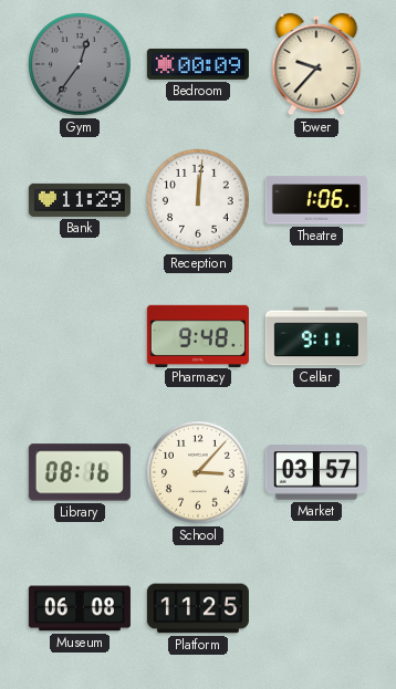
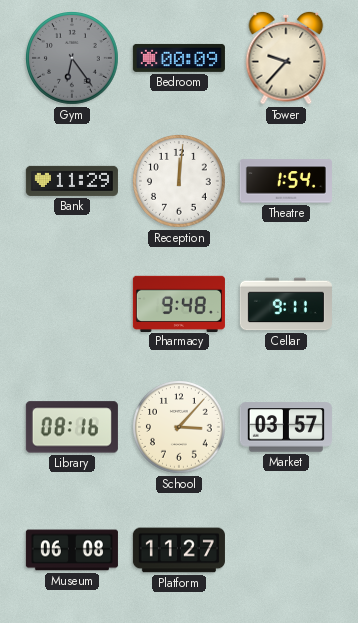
Gym: 12:36 -> 6:24 (73, 59)
Theatre: 1:06 -> 1:54 (286, 181)
Platform: 11:25 -> 11:27 (179, 550)
